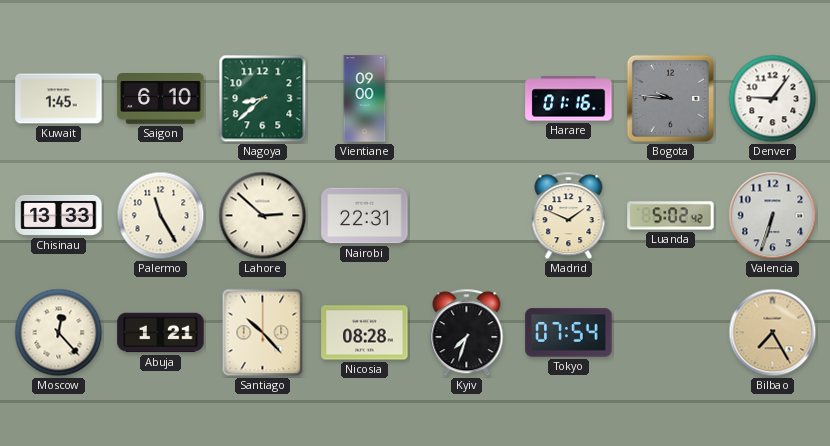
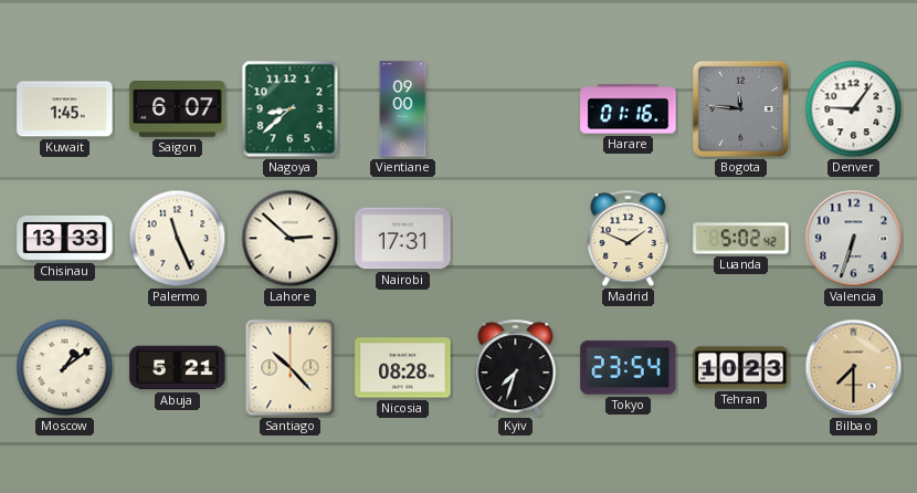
Saigon: 6:10 -> 6:07 (178, 109)
Bogota: 9:46 -> 11:46 (740, 108)
Palermo: 11:25 -> 11:26 (178, 239)
Nairobi: 22:31 -> 17:31 (403, 239)
Moscow: 12:23 -> 1:09 (65, 368)
Abuja: 1:21 -> 5:21 (178, 368)
Tokyo: 07:54 -> 23:54 (629, 368)
Tehran: none -> 10:23 (741, 368)
Bilbao: 7:25 -> 7:30 (854, 368)
